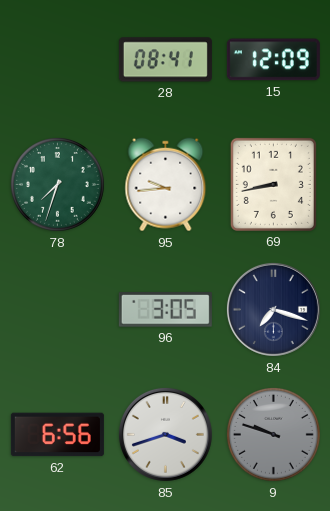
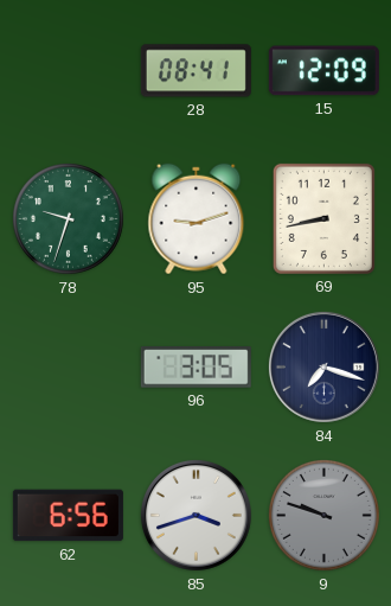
78: 7:33 -> 9:33 (69, 219)
95: 9:44 -> 9:12 (197, 219)
